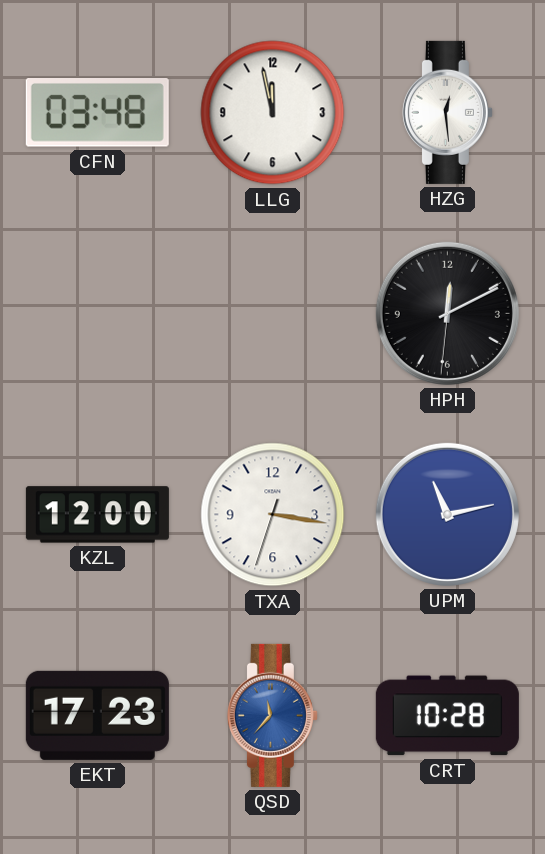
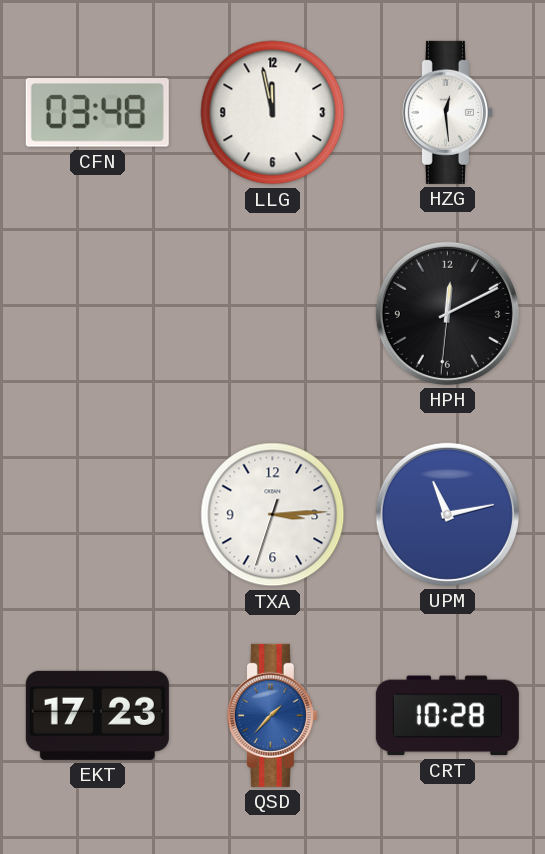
KZL: 12:00 -> none (97, 515)
TXA: 3:16 -> 3:14 (273, 515)
QSD: 11:37 -> 1:37 (272, 715)
